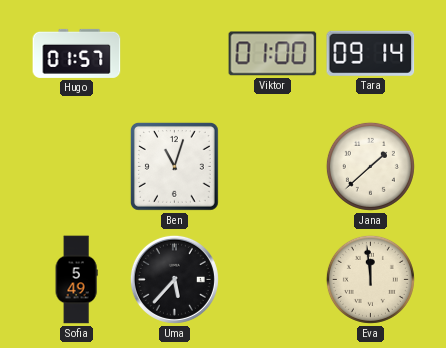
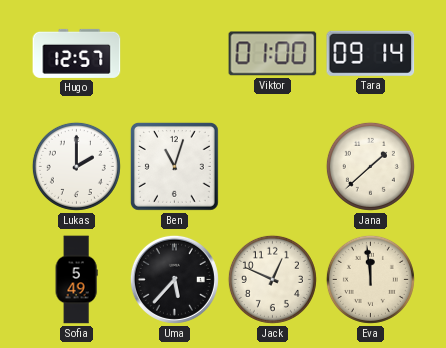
Hugo: 01:57 -> 12:57 (77, 53)
Lukas: none -> 2:00 (76, 166)
Jack: none -> 12:49 (272, 279)
